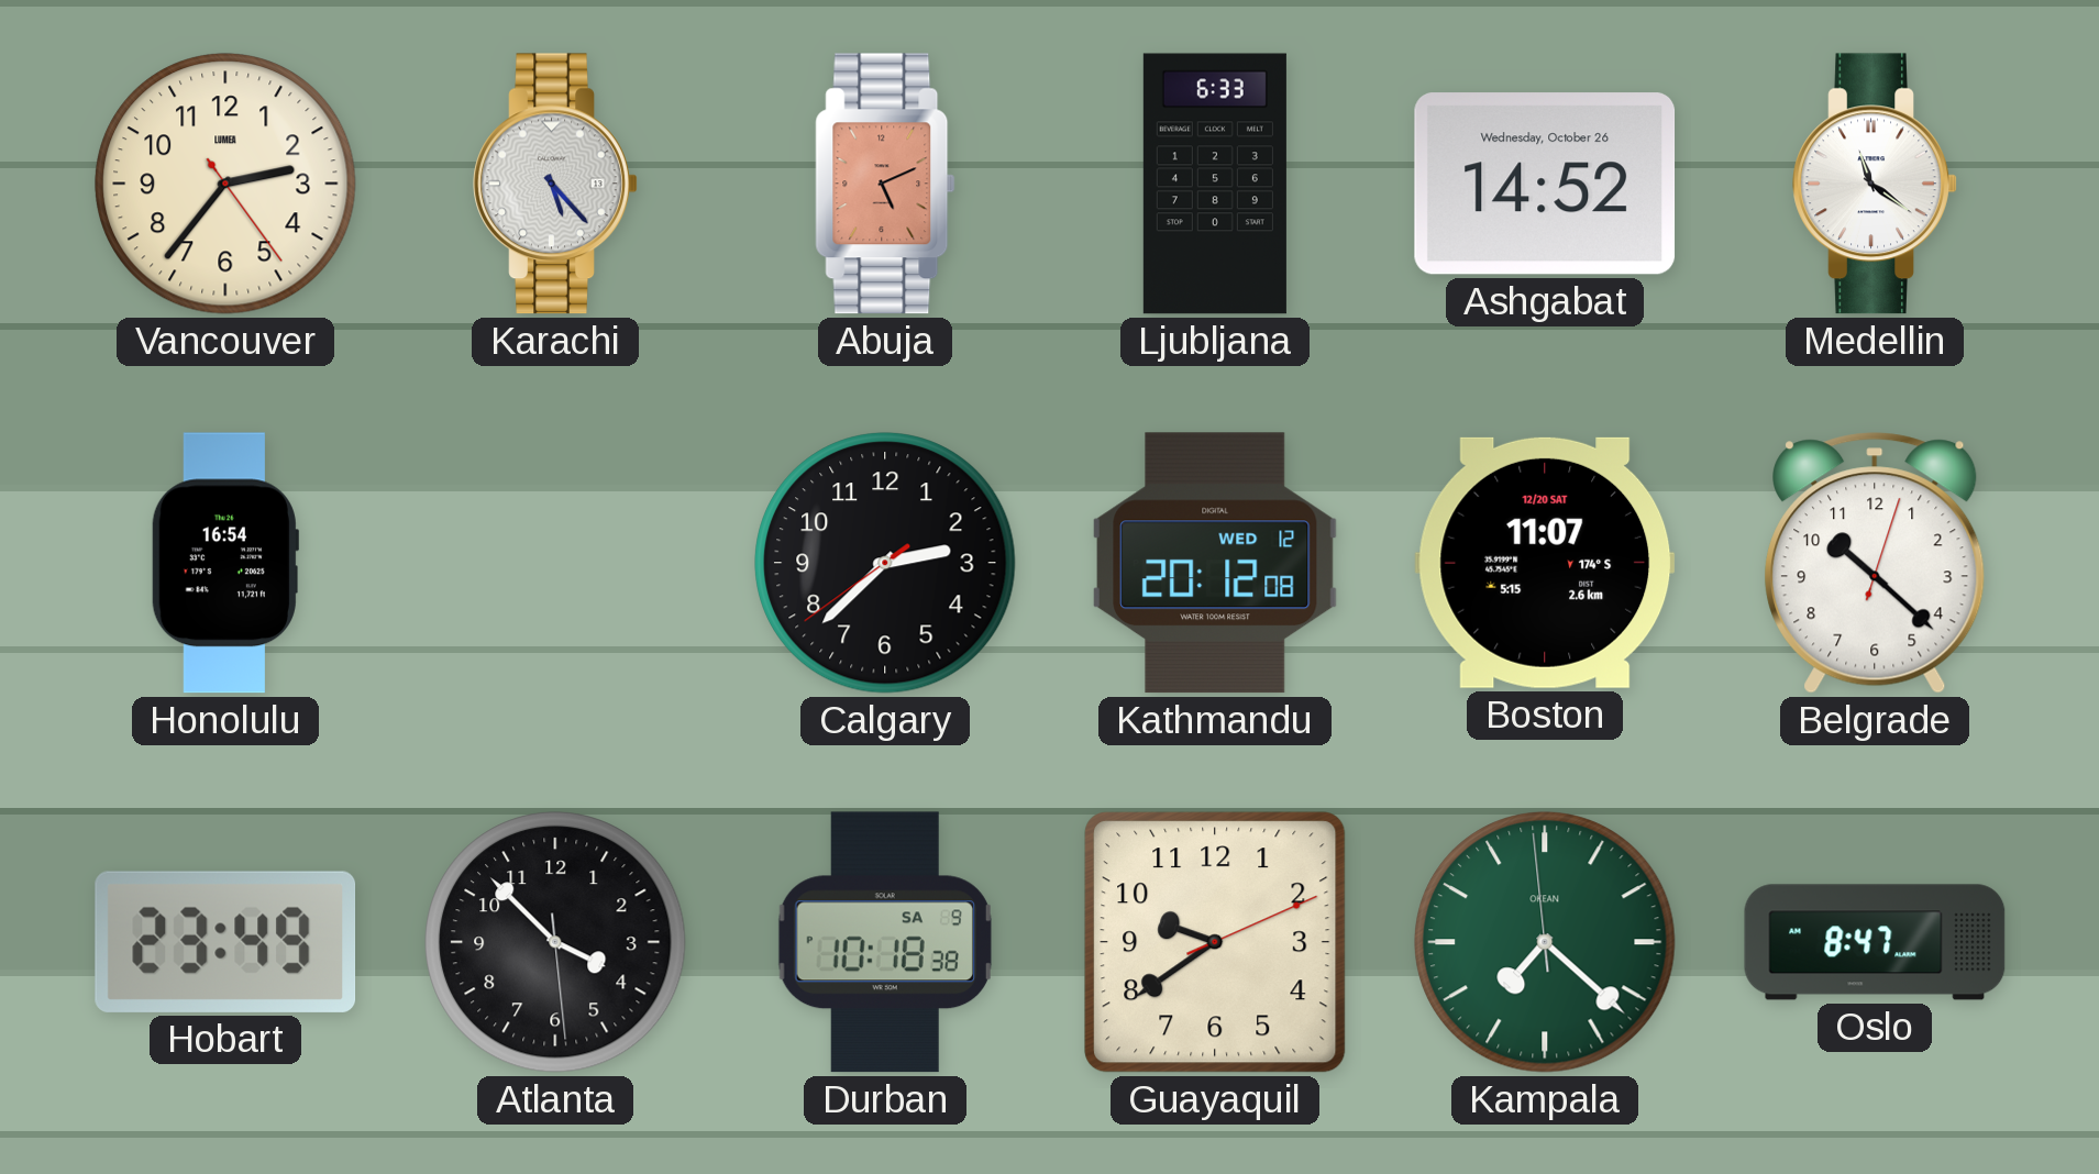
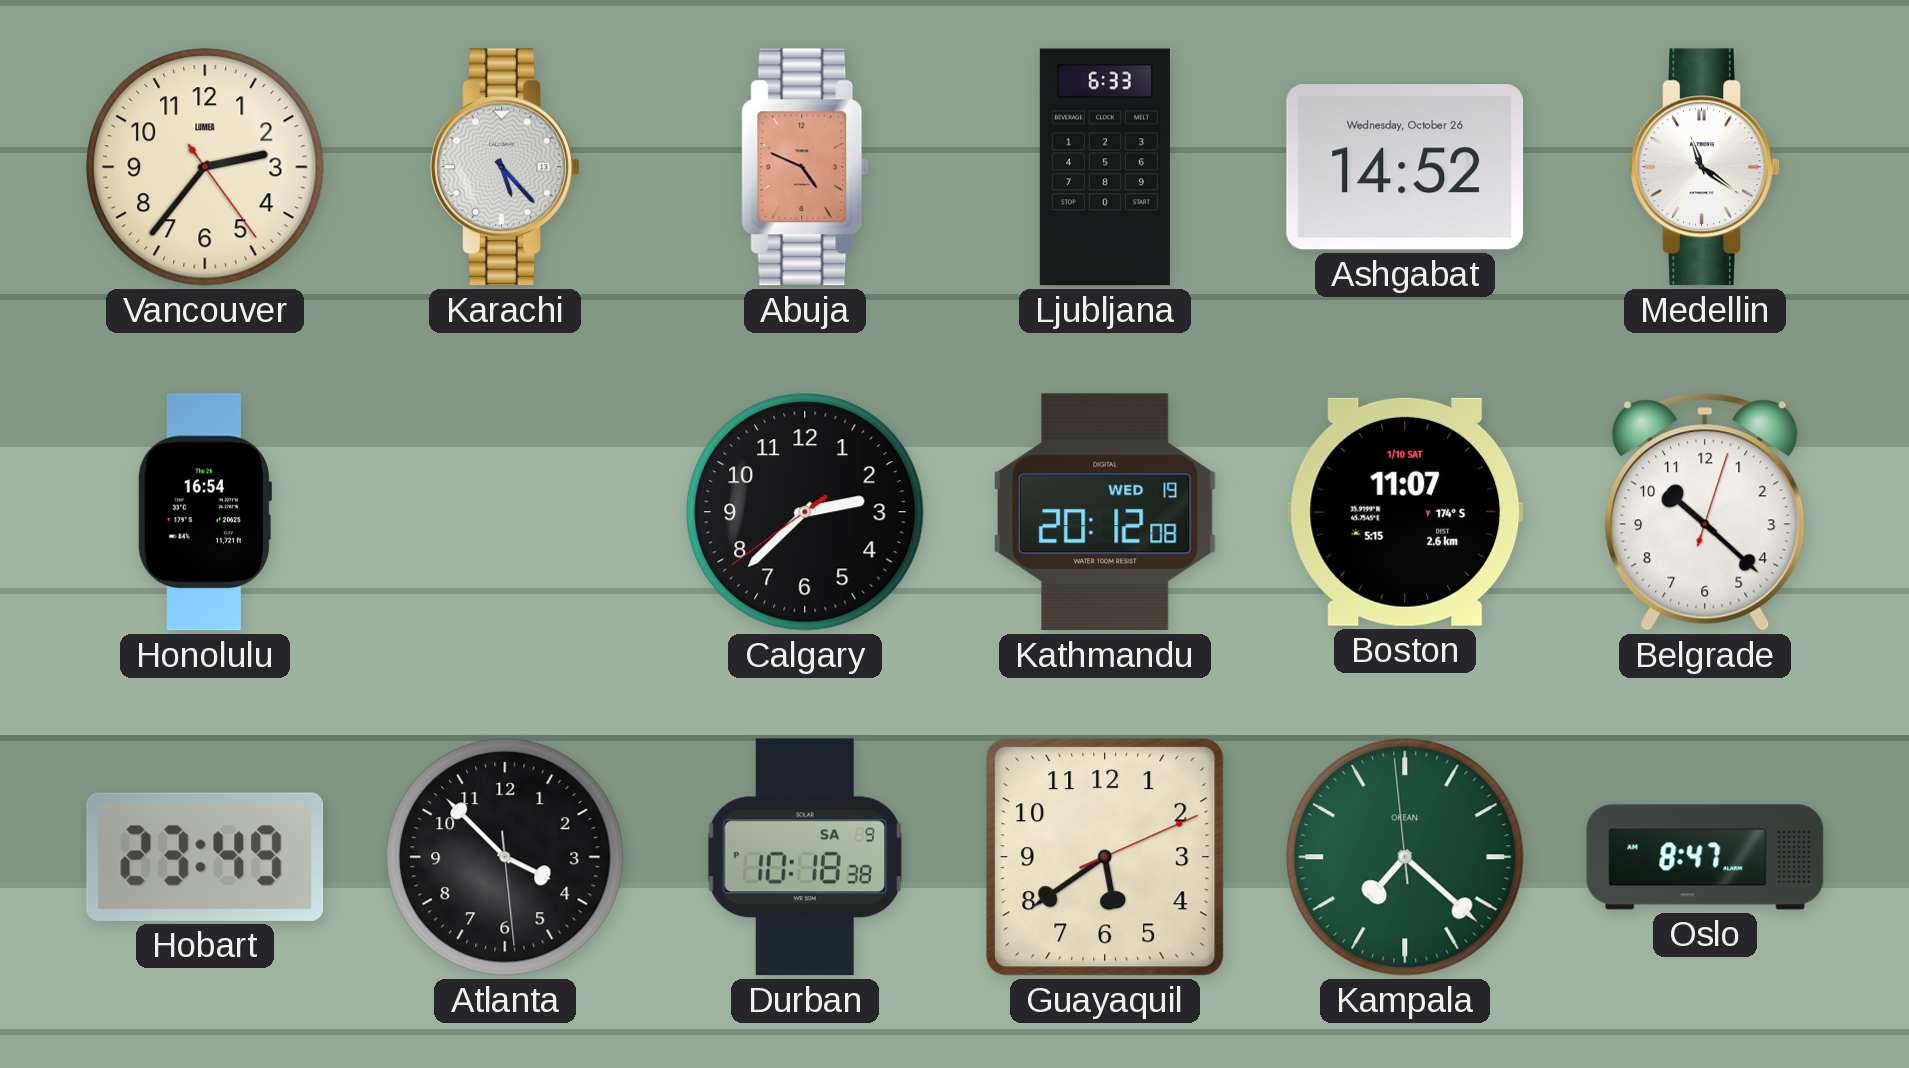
Abuja: 5:11 -> 4:49 (805, 167)
Kathmandu date: WED 12 -> WED 19 (1105, 512)
Boston date: 12/20 SAT -> 1/10 SAT (1405, 512)
Guayaquil: 9:39 -> 5:39 (1105, 857)
